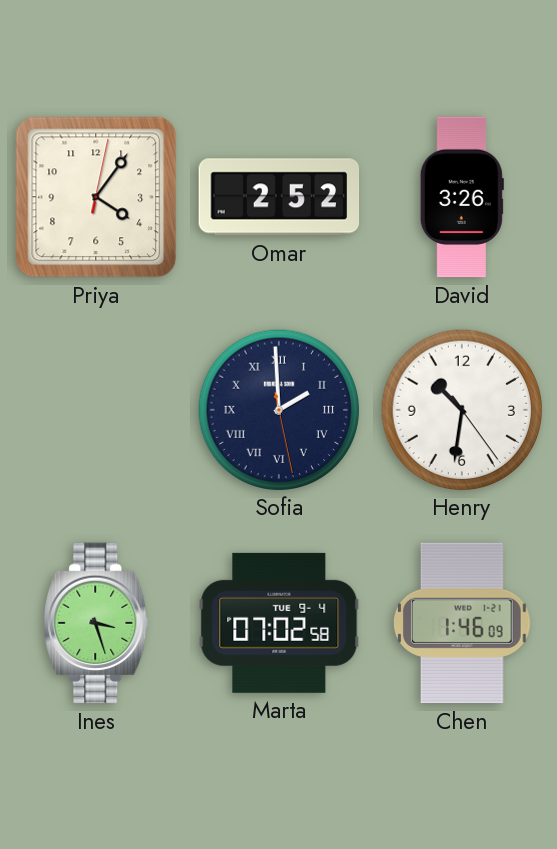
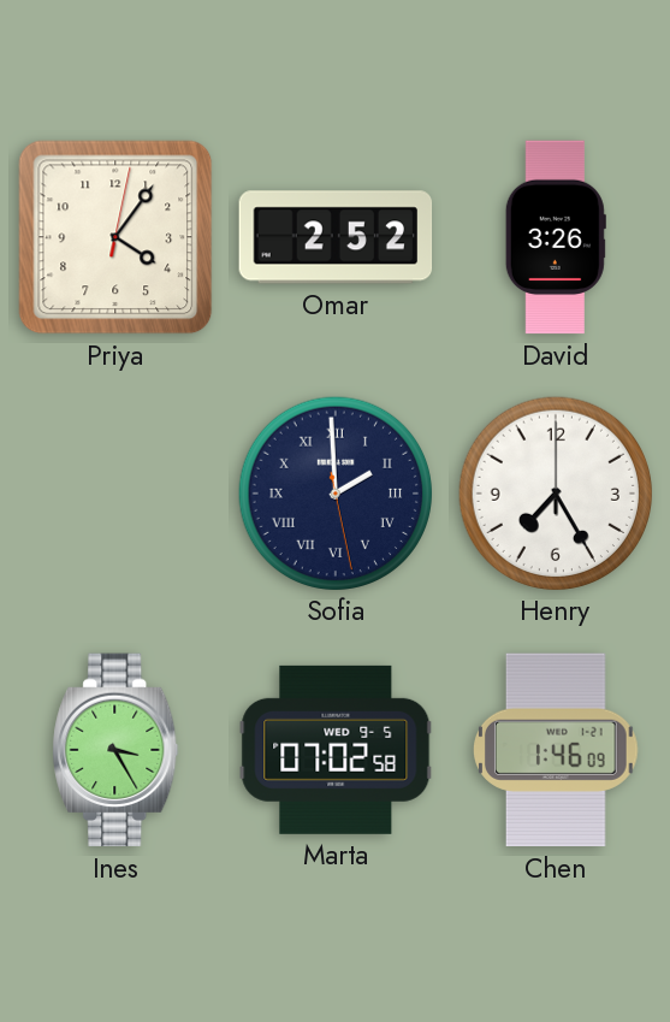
Henry: 10:31 -> 7:25 (555, 492)
Ines: 3:27 -> 3:25 (115, 750)
Marta date: TUE 9-4 -> WED 9-5 (336, 750)
